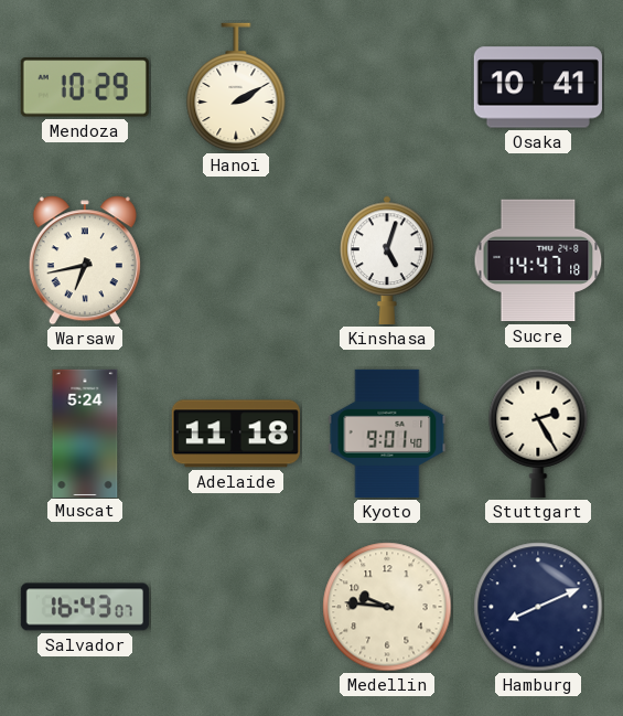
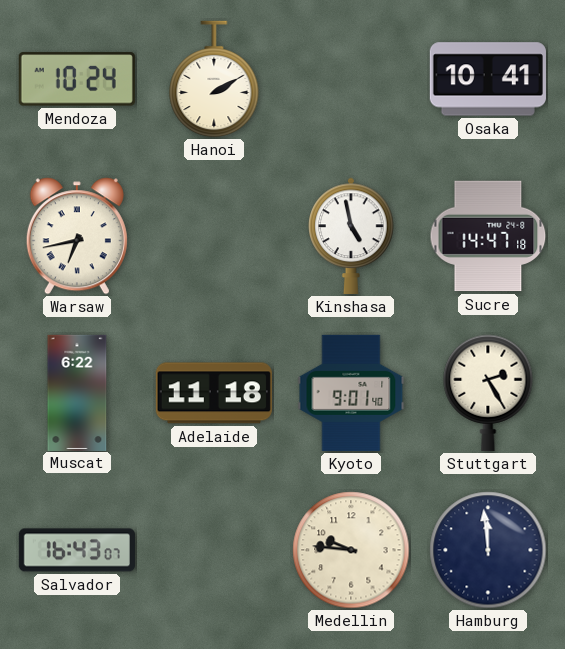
Mendoza: 10:29 -> 10:24 (77, 79)
Kinshasa: 5:03 -> 4:58 (351, 236)
Muscat: 5:24 -> 6:22 (77, 392)
Hamburg: 8:11 -> 11:59 (488, 550)
